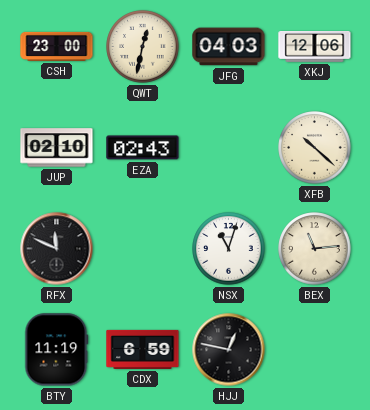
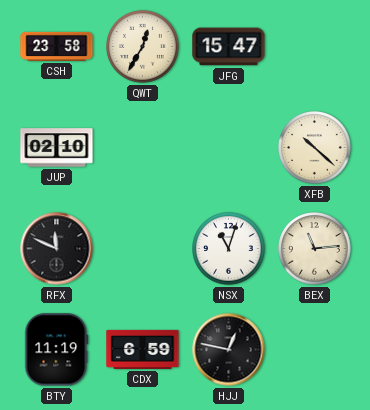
CSH: 23:00 -> 23:58 (57, 46)
QWT: 12:32 -> 12:35 (143, 47)
JFG: 04:03 -> 15:47 (229, 47)
XKJ: 12:06 -> none (315, 47)
EZA: 02:43 -> none (143, 148)
